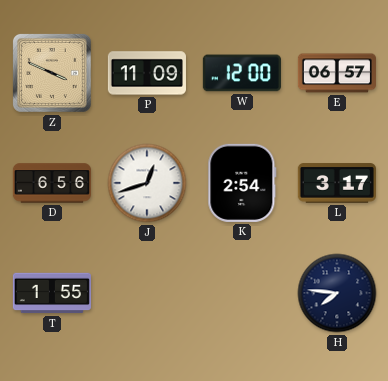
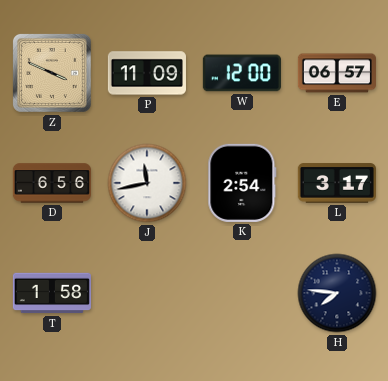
J: 12:42 -> 11:43 (147, 183)
T: 1:55 -> 1:58 (52, 293)
